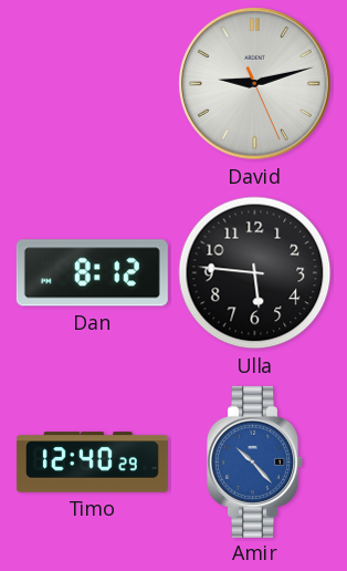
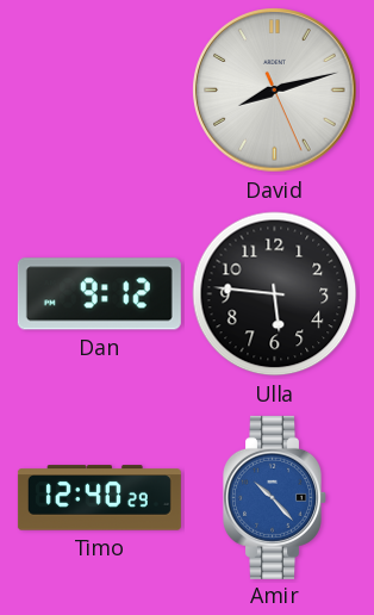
David: 9:12 -> 8:12 (275, 91)
Dan: 8:12 -> 9:12 (99, 294)
